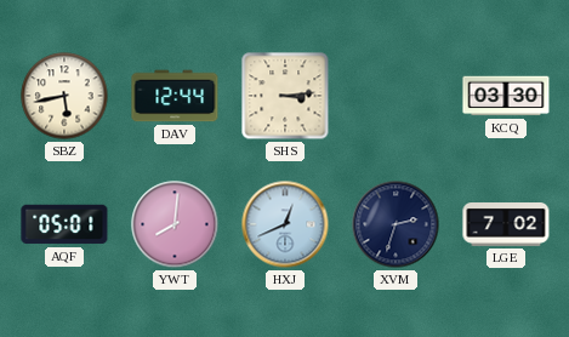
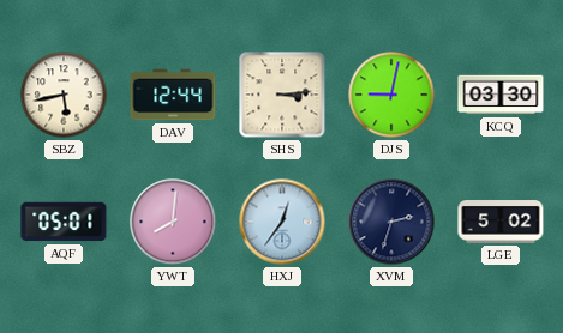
DJS: none -> 9:02 (391, 95)
HXJ: 12:41 -> 12:36 (282, 222)
LGE: 7:02 -> 5:02 (501, 223)
